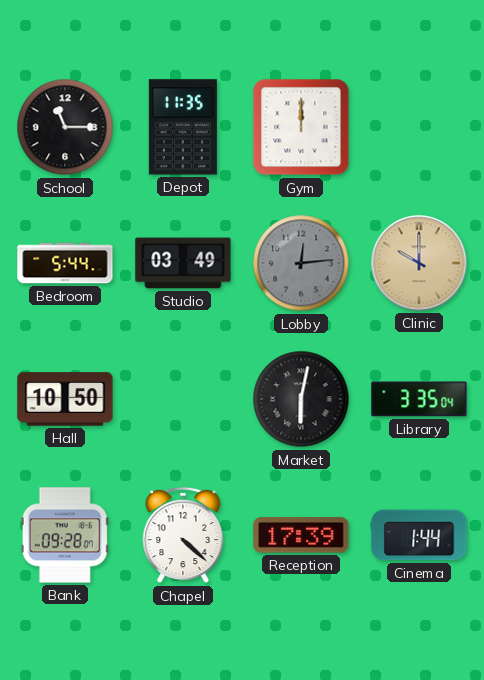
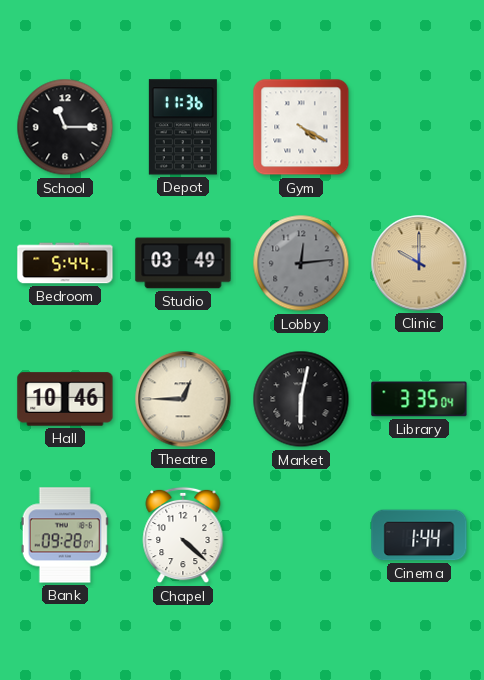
Depot: 11:35 -> 11:36 (183, 127)
Gym: 12:00 -> 4:20 (301, 127)
Hall: 10:50 -> 10:46 (65, 399)
Theatre: none -> 12:45 (183, 399)
Reception: 17:39 -> none (301, 535)
